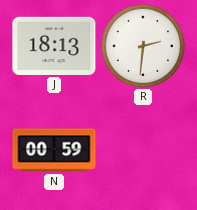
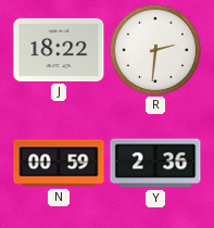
J: 18:13 -> 18:22 (59, 50)
Y: none -> 2:36 (155, 163)
